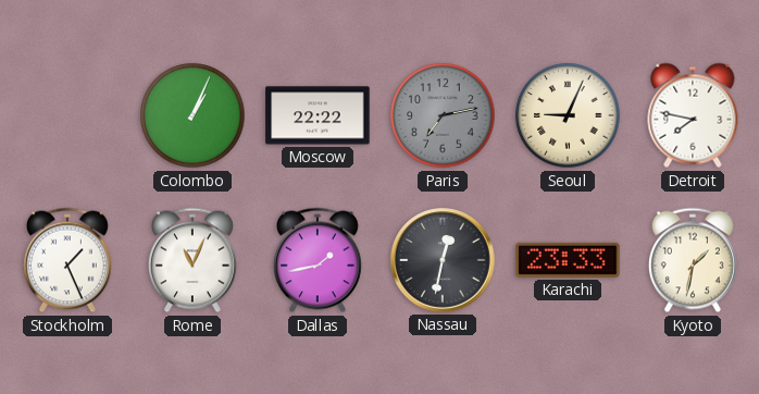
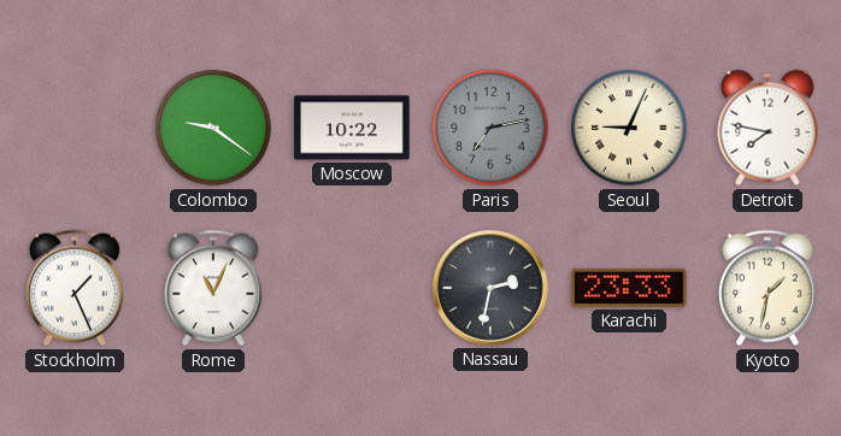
Colombo: 1:04 -> 9:21 (213, 128)
Moscow: 22:22 -> 10:22 (352, 128)
Dallas: 1:43 -> none (318, 260)
Nassau: 12:32 -> 2:32 (490, 288)
